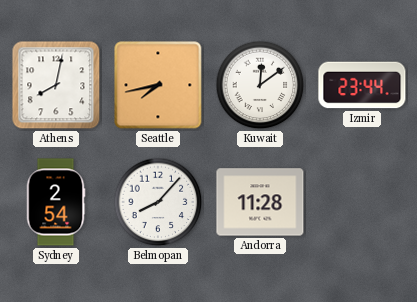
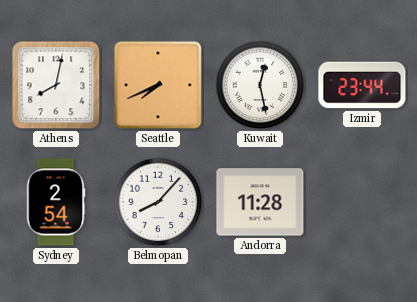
Seattle: 7:43 -> 7:41 (158, 85)
Kuwait: 12:09 -> 12:28 (260, 85)
